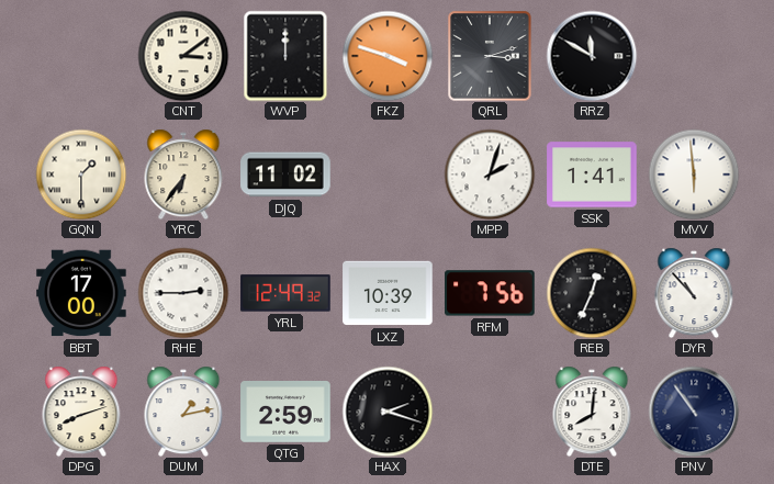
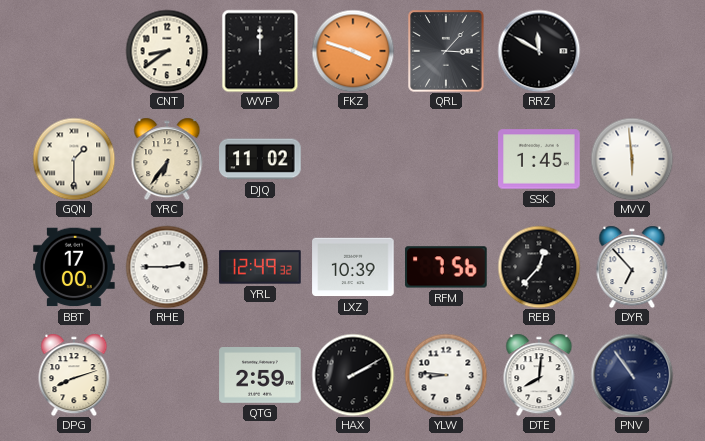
CNT: 3:09 -> 8:39 (167, 51)
QRL: 3:12 -> 3:07 (446, 51)
MPP: 2:03 -> none (490, 175)
SSK: 1:41 -> 1:45 (539, 159)
REB: 12:34 -> 12:37 (539, 267)
DYR: 10:53 -> 6:53 (632, 267)
DUM: 1:13 -> none (183, 412)
HAX: 2:18 -> 2:10 (353, 375)
YLW: none -> 8:46 (446, 375)
